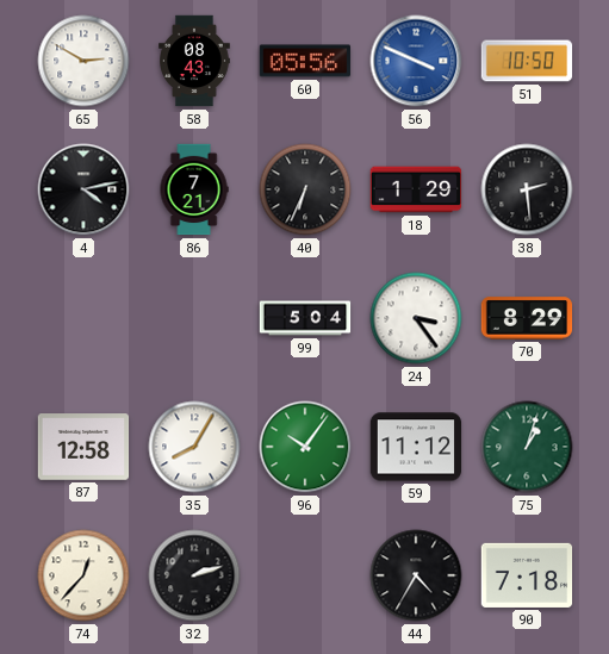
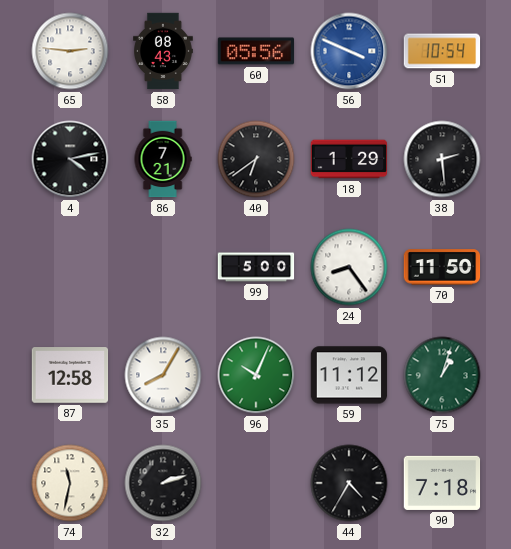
65: 2:50 -> 2:46 (70, 51)
51: 10:50 -> 10:54 (442, 51)
40: 6:34 -> 6:39 (256, 159)
99: 5:04 -> 5:00 (256, 267)
24: 3:24 -> 8:24 (349, 267)
70: 8:29 -> 11:50 (442, 267)
96: 10:06 -> 10:04 (256, 375)
74: 12:37 -> 11:32 (70, 483)
